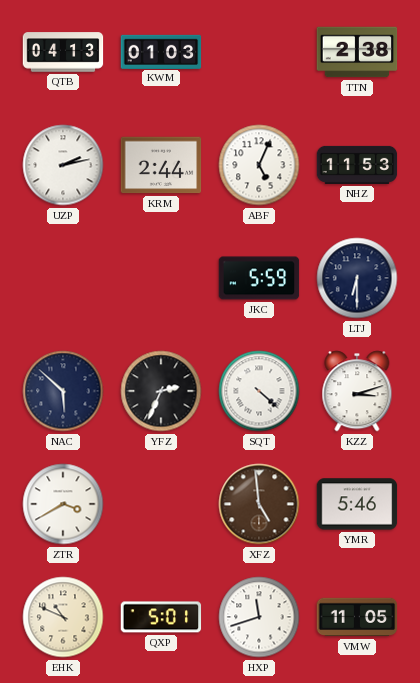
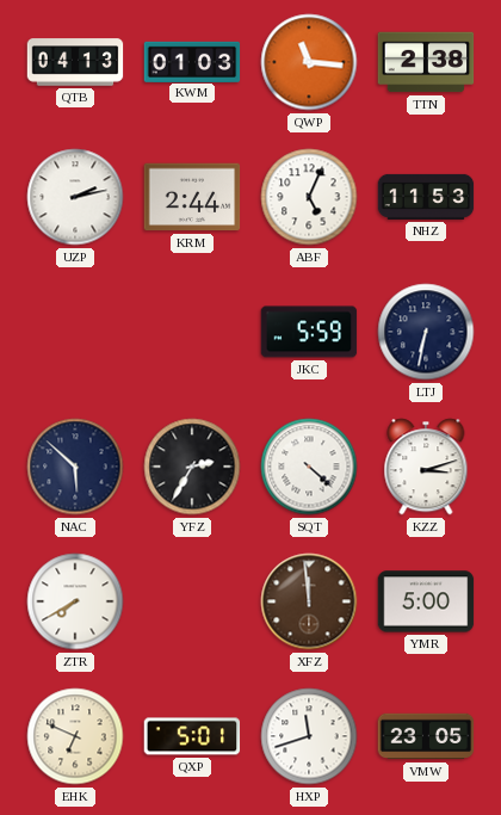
QWP: none -> 11:16 (309, 62)
LTJ: 6:30 -> 6:32 (426, 332)
YFZ: 2:34 -> 2:35 (192, 467)
ZTR: 3:40 -> 7:40 (75, 601)
XFZ: 4:59 -> 11:59 (309, 601)
YMR: 5:46 -> 5:00 (426, 601)
EHK: 10:49 -> 6:49 (75, 736)
VMW: 11:05 -> 23:05 (426, 736)
